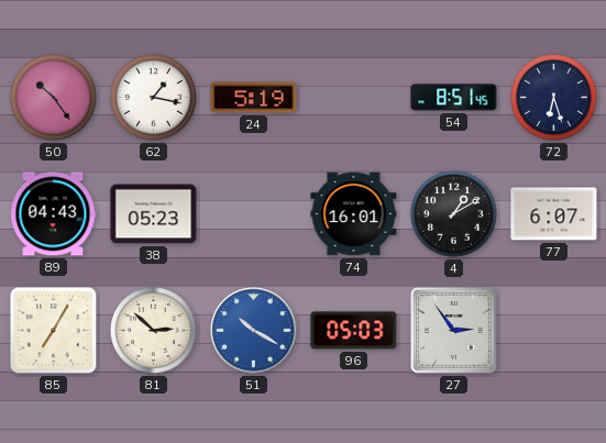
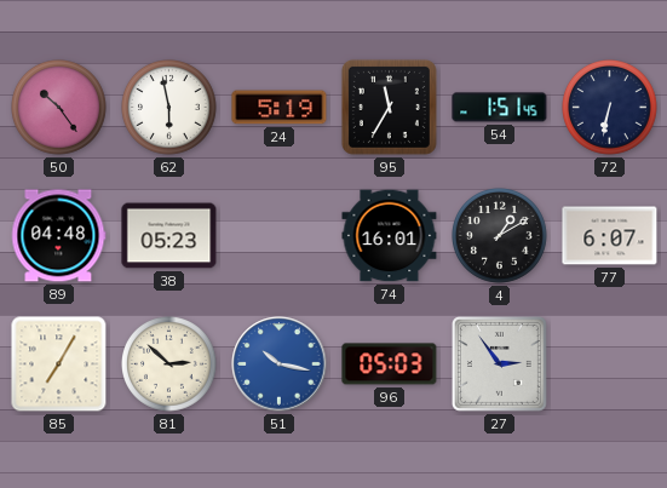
62: 1:17 -> 5:58 (169, 108)
95: none -> 11:35 (389, 107)
54: 8:51 -> 1:51 (500, 108)
72: 6:27 -> 6:32 (610, 108)
89: 04:43 -> 04:48 (58, 236)
51: 10:20 -> 10:17 (280, 364)
